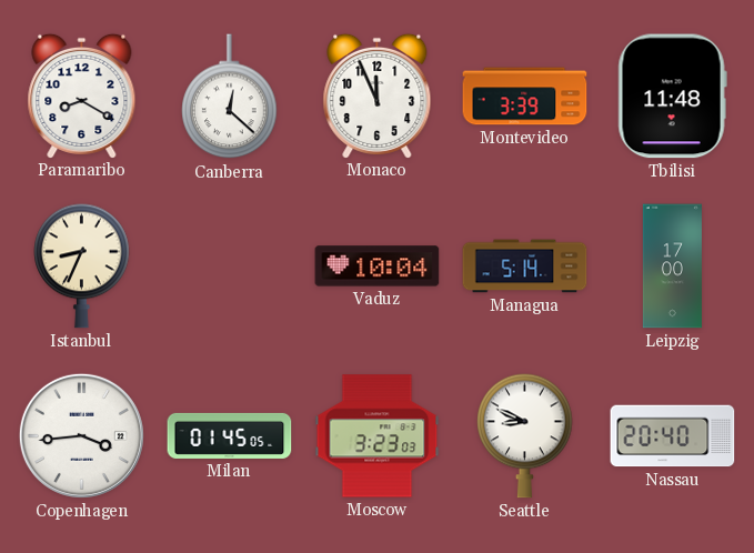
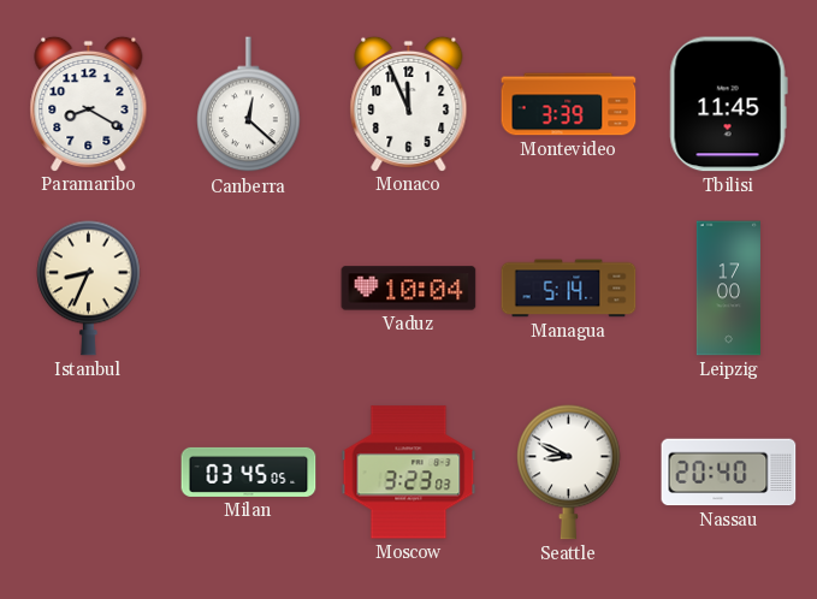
Tbilisi: 11:48 -> 11:45 (728, 105)
Copenhagen: 3:44 -> none (81, 435)
Milan: 01:45 -> 03:45 (249, 472)
